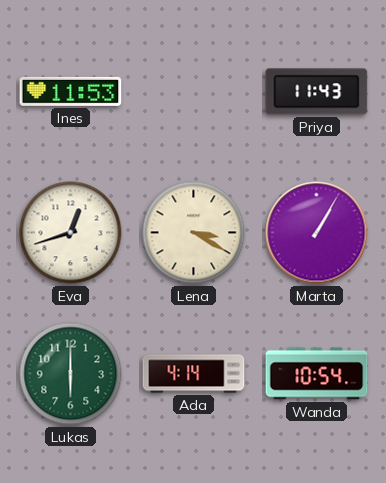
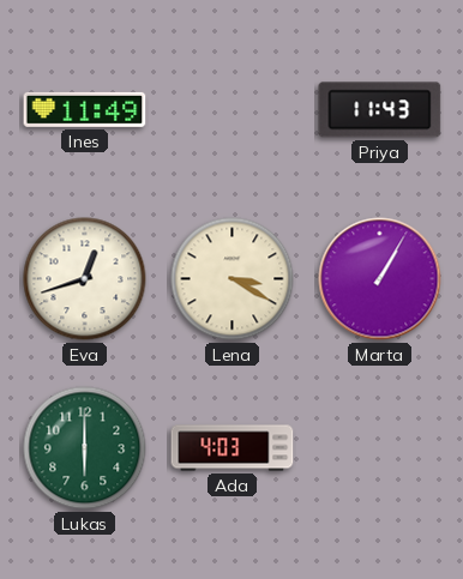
Ines: 11:53 -> 11:49 (85, 109)
Ada: 4:14 -> 4:03 (233, 448)
Wanda: 10:54 -> none (317, 374)
